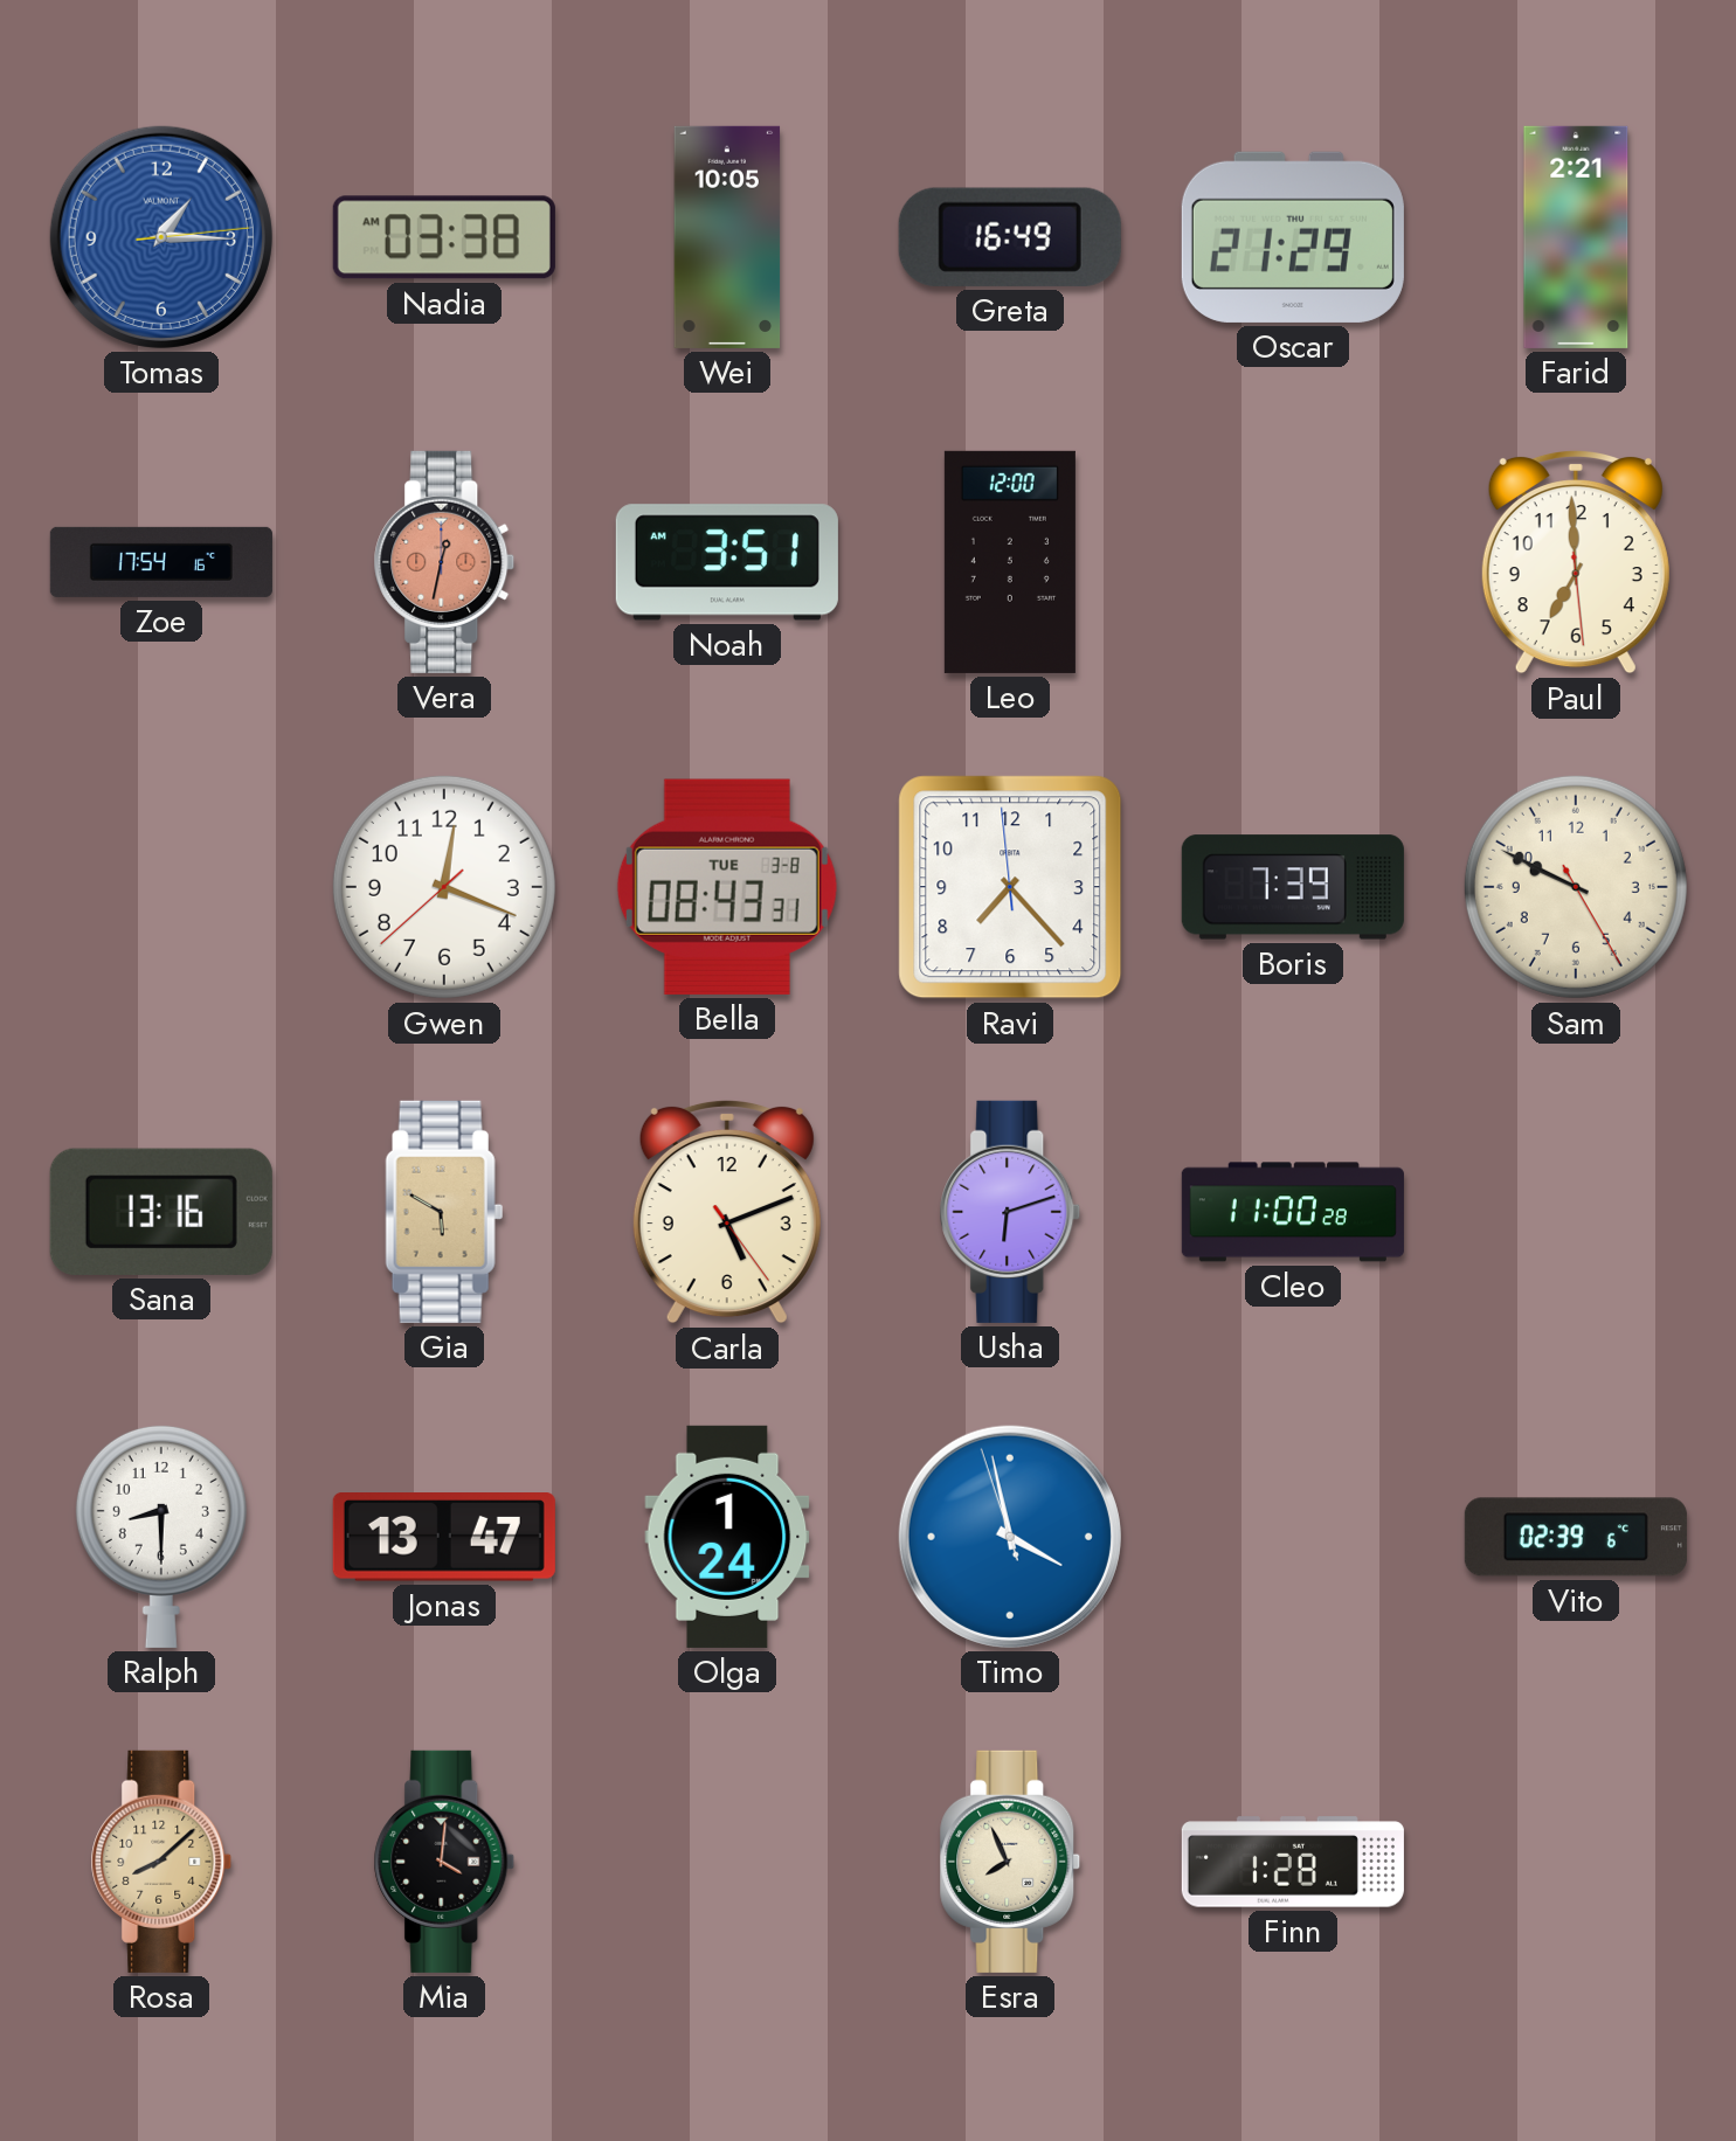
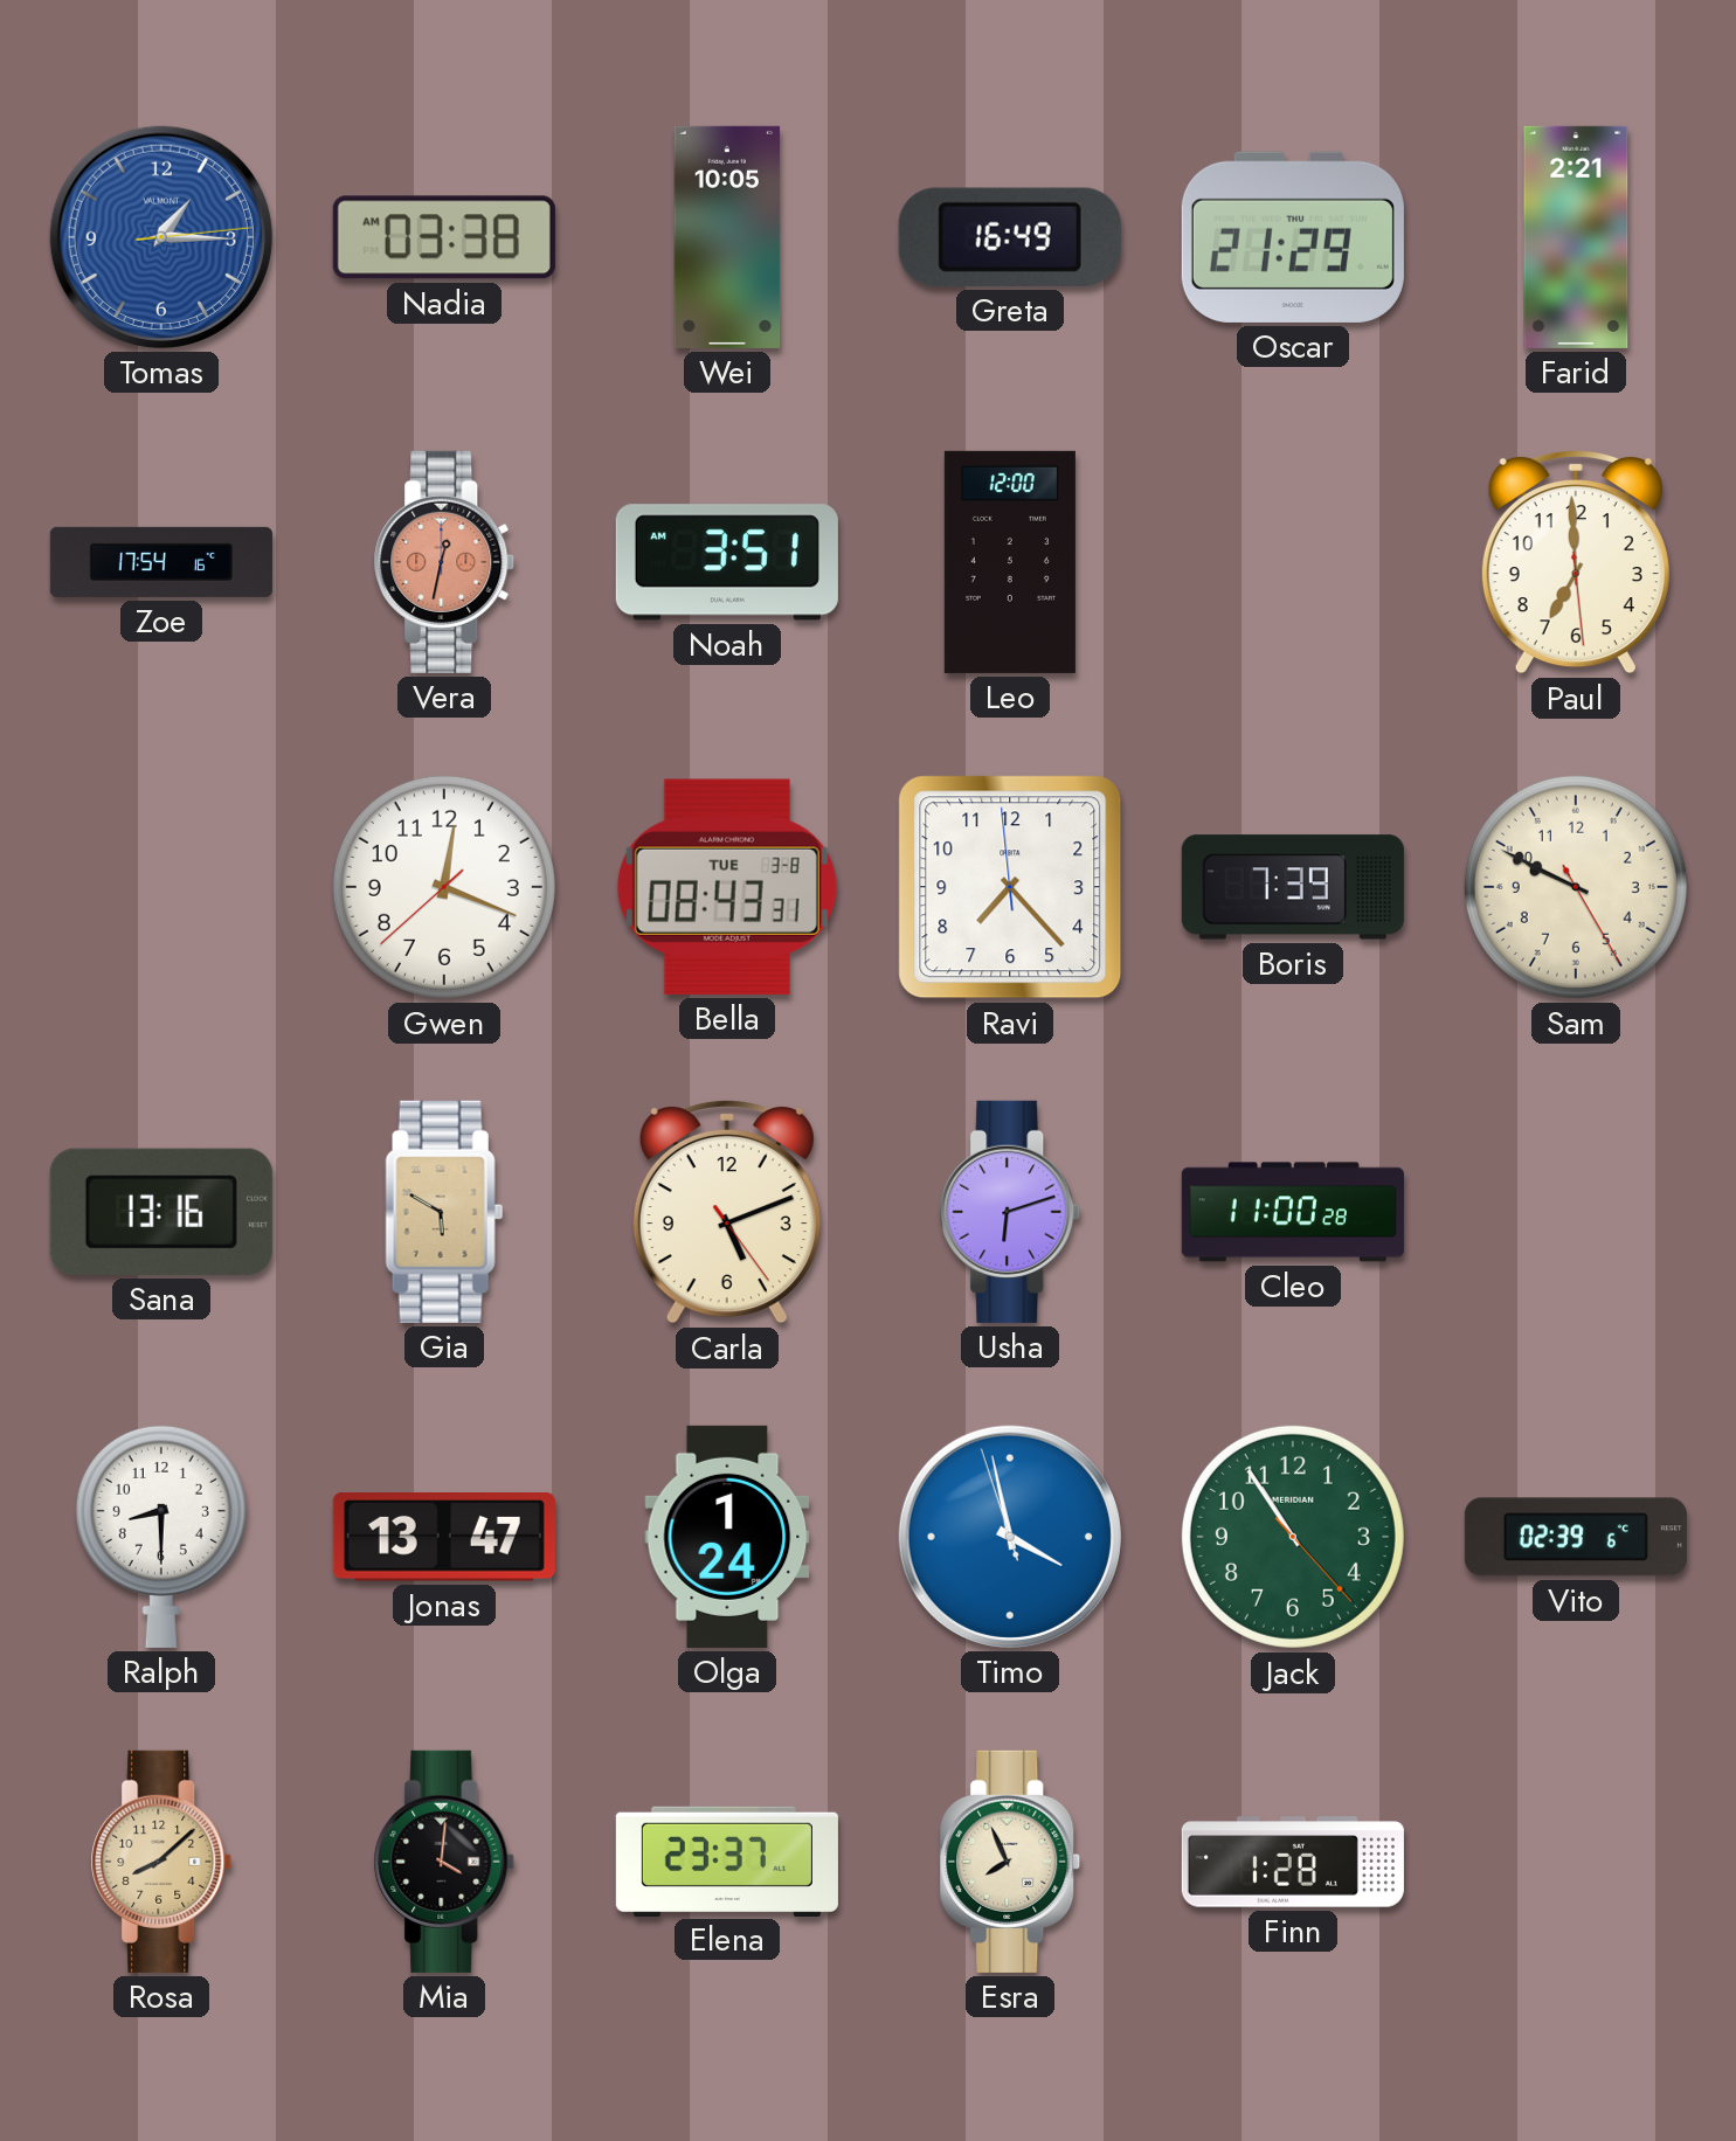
Jack: none -> 10:54 (1293, 1537)
Elena: none -> 23:37 (727, 1861)
